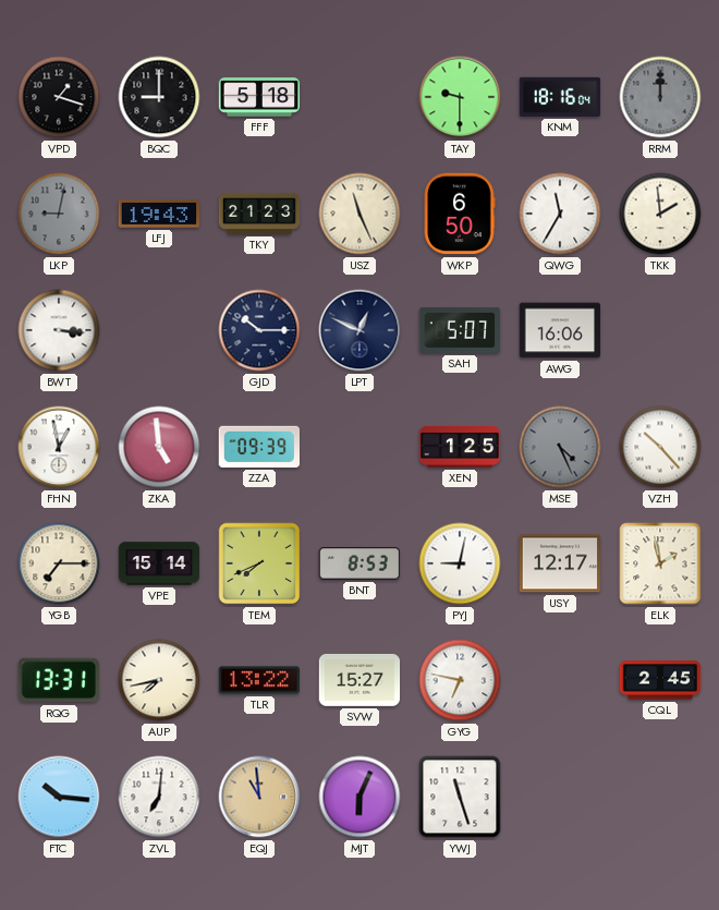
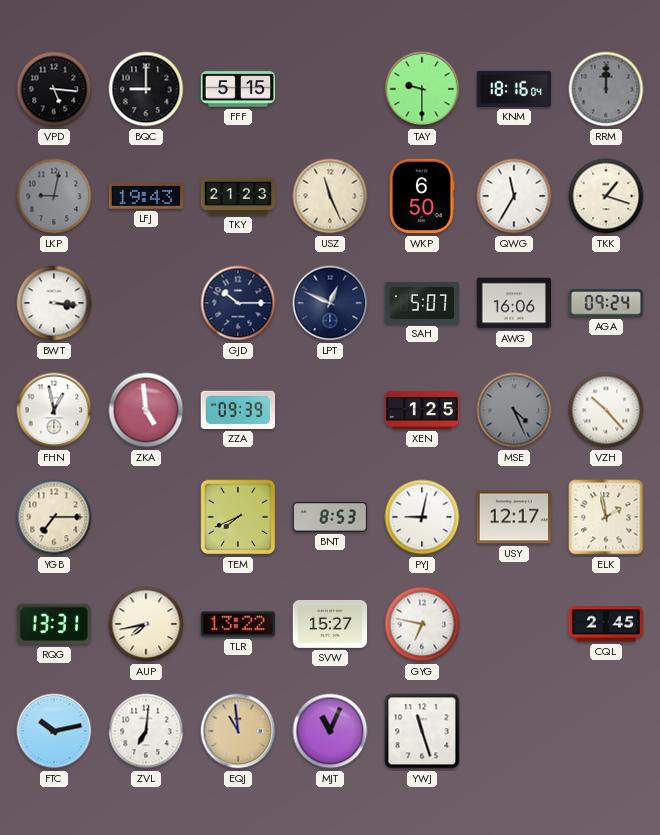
VPD: 1:18 -> 5:16 (54, 89)
FFF: 5:18 -> 5:15 (238, 89)
TKK: 1:59 -> 1:18 (606, 196)
AGA: none -> 09:24 (606, 303)
VPE: 15:14 -> none (159, 563)
FTC: 10:16 -> 10:13 (54, 731)
MJT: 6:04 -> 11:04 (330, 731)
